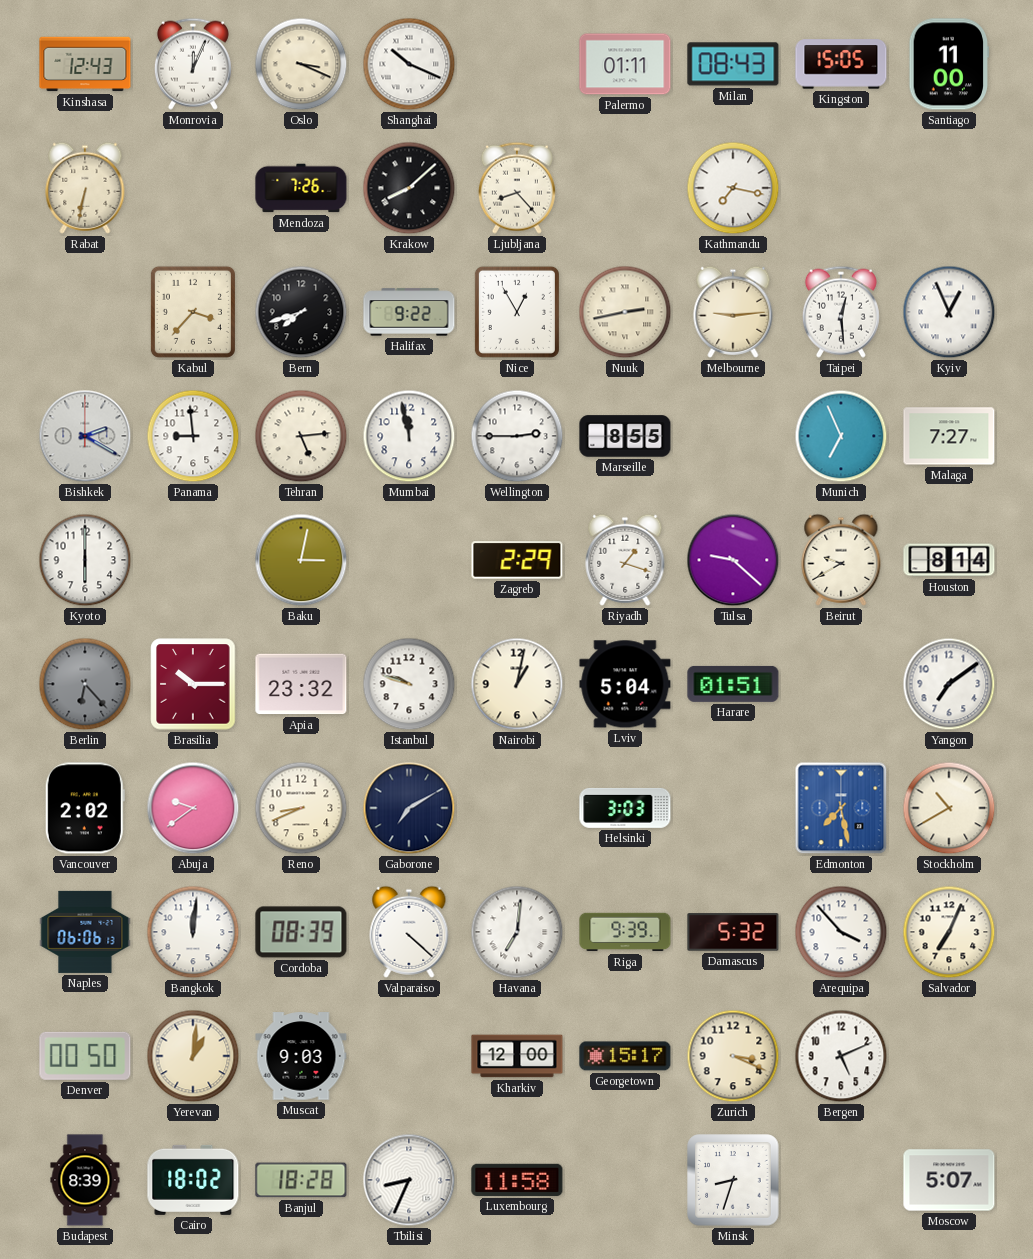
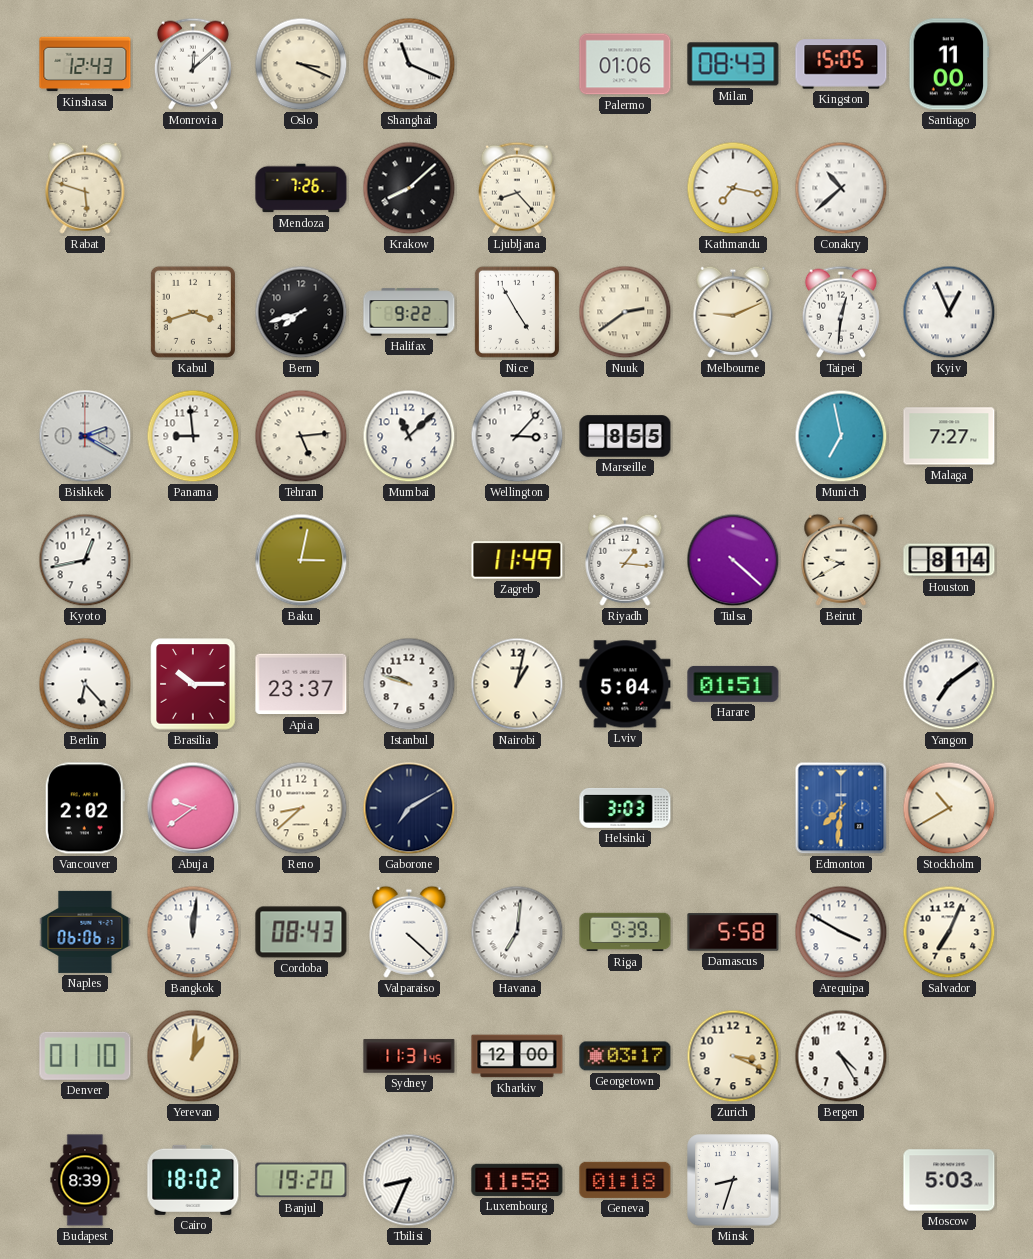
Monrovia: 12:04 -> 12:08 (193, 64)
Shanghai: 10:19 -> 11:19 (409, 64)
Palermo: 01:11 -> 01:06 (625, 64)
Rabat: 6:32 -> 5:48 (85, 188)
Conakry: none -> 10:38 (841, 188)
Kabul: 3:37 -> 3:42 (193, 312)
Nice: 12:55 -> 4:55 (517, 312)
Nuuk: 2:43 -> 2:39 (625, 312)
Melbourne: 9:14 -> 9:11 (733, 312)
Taipei: 12:29 -> 12:31 (841, 312)
Mumbai: 11:58 -> 11:08 (409, 436)
Wellington: 2:45 -> 3:07 (517, 436)
Munich: 6:56 -> 6:58 (841, 436)
Kyoto: 6:00 -> 12:43 (85, 560)
Zagreb: 2:29 -> 11:49 (517, 560)
Riyadh: 1:18 -> 1:16 (625, 560)
Tulsa: 9:22 -> 4:22 (733, 560)
Berlin dial: grey -> white (85, 684)
Apia: 23:32 -> 23:37 (301, 684)
Reno: 8:41 -> 8:38 (301, 808)
Edmonton: 7:28 -> 7:31 (841, 808)
Cordoba: 08:39 -> 08:43 (301, 932)
Damascus: 5:32 -> 5:58 (733, 932)
Arequipa: 3:53 -> 3:50 (841, 932)
Denver: 00:50 -> 01:10 (85, 1056)
Muscat: 9:03 -> none (301, 1056)
Sydney: none -> 11:31 (409, 1056)
Georgetown: 15:17 -> 03:17 (625, 1056)
Bergen: 5:11 -> 4:25 (841, 1056)
Banjul: 18:28 -> 19:20 (301, 1180)
Geneva: none -> 01:18 (625, 1180)
Moscow: 5:07 -> 5:03 (949, 1180)
